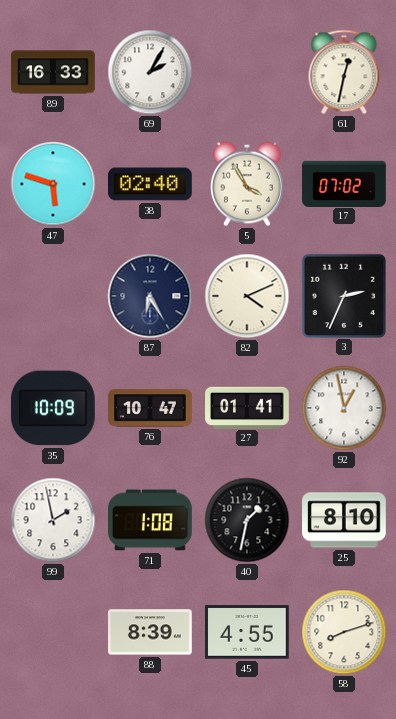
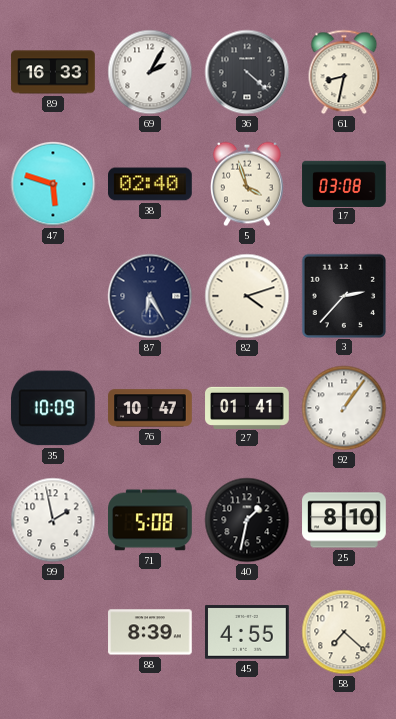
36: none -> 4:22 (247, 72)
61: 12:32 -> 8:32 (344, 72)
5: 3:55 -> 3:57 (248, 184)
17: 07:02 -> 03:08 (344, 183)
82: 4:11 -> 4:12 (247, 296)
3: 2:34 -> 2:37 (343, 295)
92: 12:58 -> 1:06 (344, 408)
71: 1:08 -> 5:08 (151, 520)
58: 8:12 -> 7:22 (344, 632)
